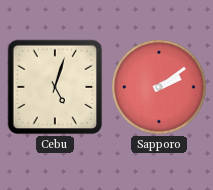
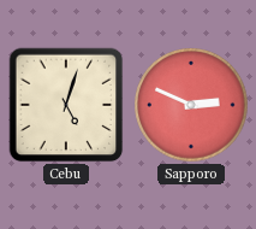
Sapporo: 2:09 -> 2:49 (191, 105)
